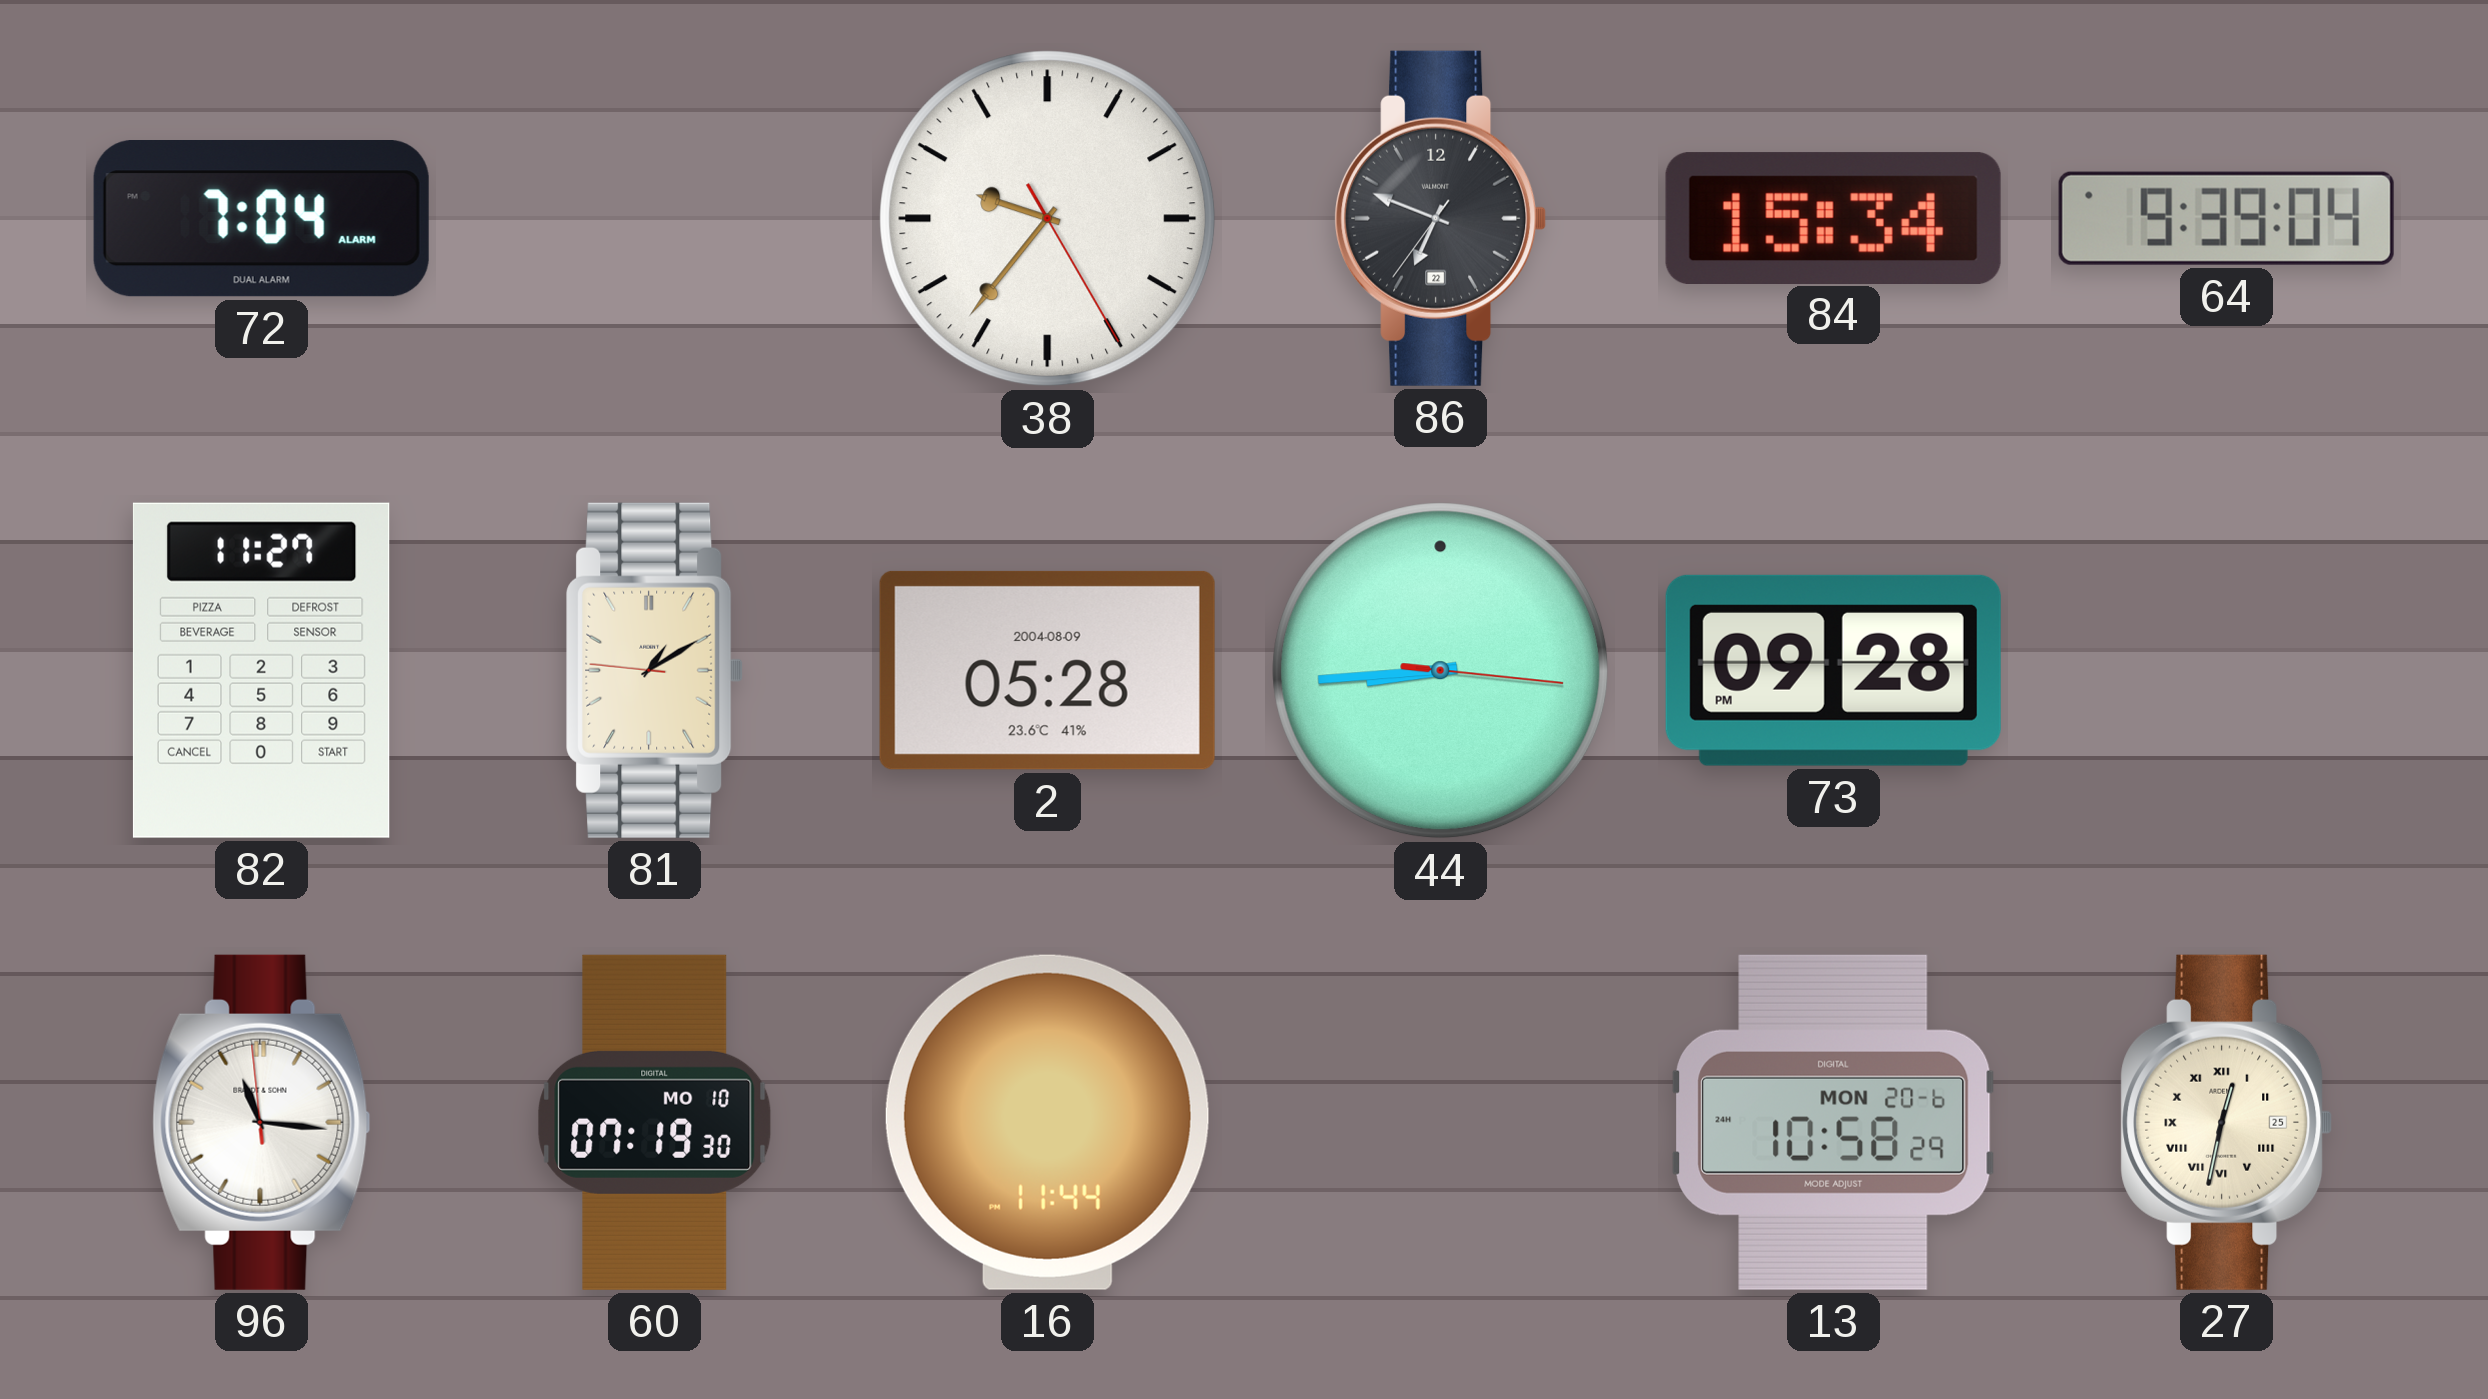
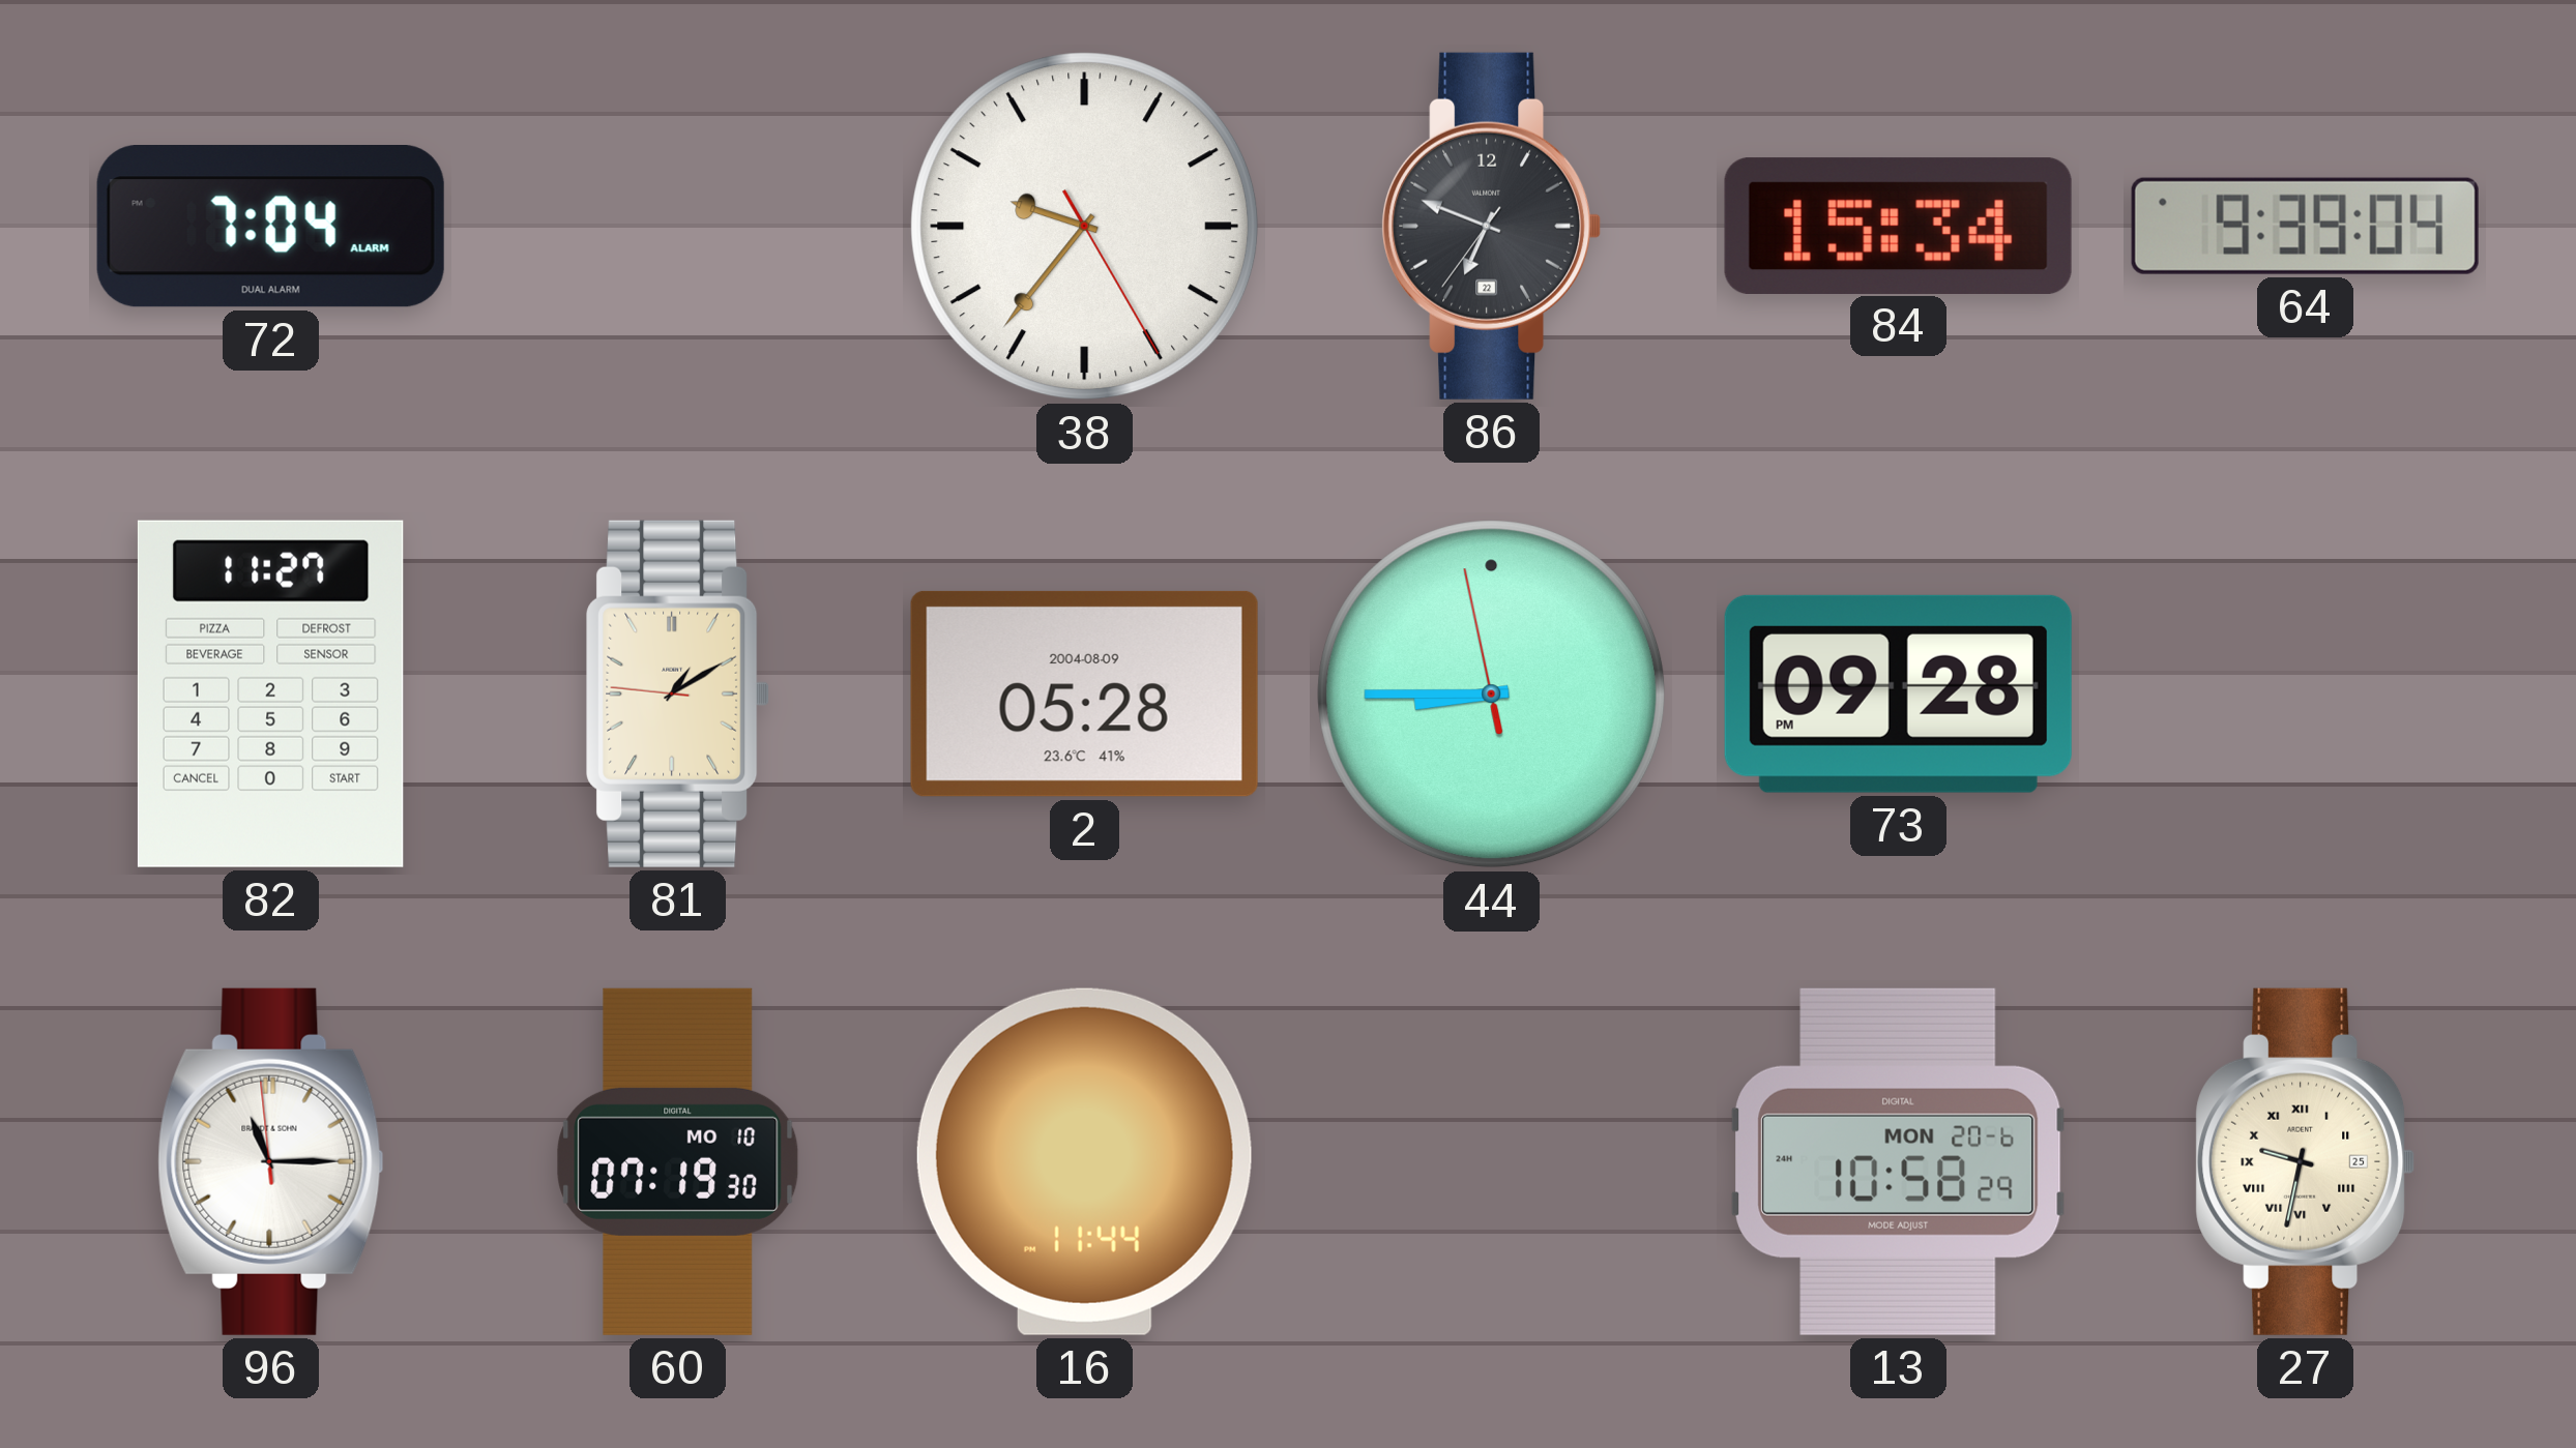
44: 8:44:16 -> 8:44:58 (1492, 695)
96: 11:15 -> 11:14 (271, 1161)
27: 12:32 -> 9:32 (2306, 1161)
